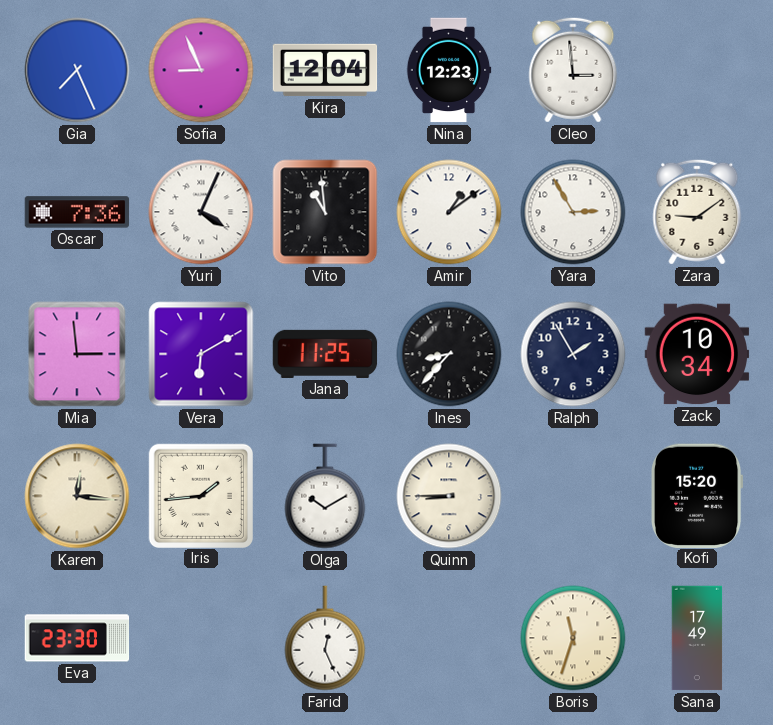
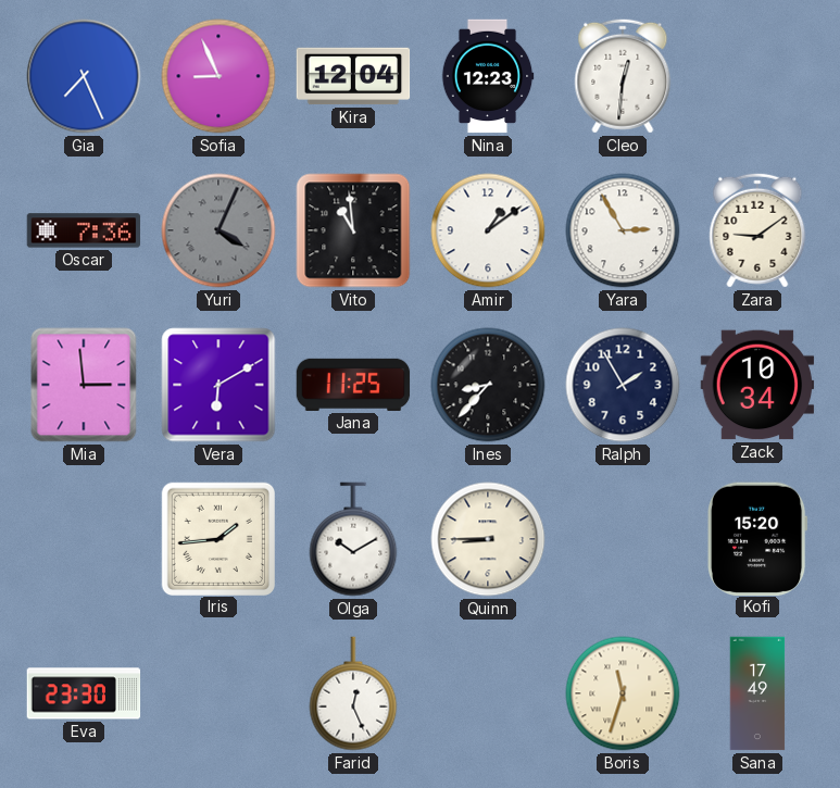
Cleo: 2:59 -> 12:31 (623, 76)
Yuri dial: white -> grey (218, 230)
Karen: 12:16 -> none (77, 496)
